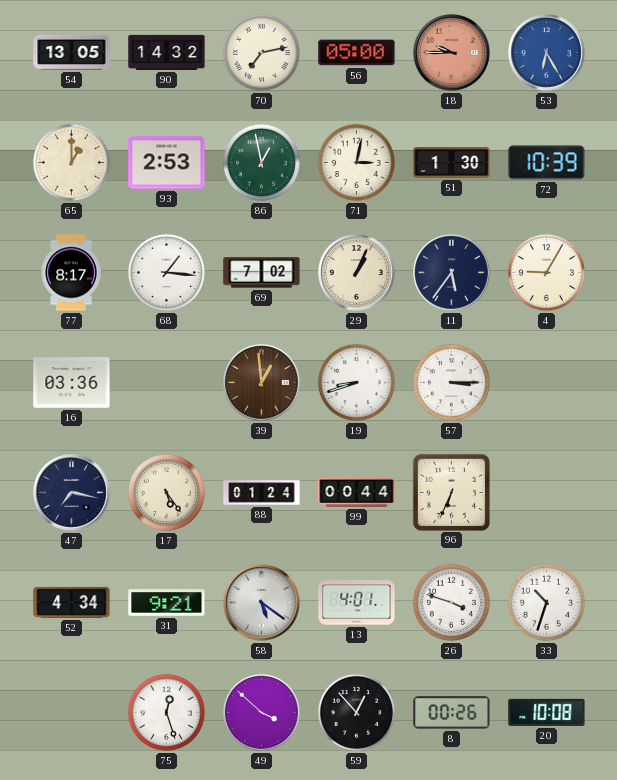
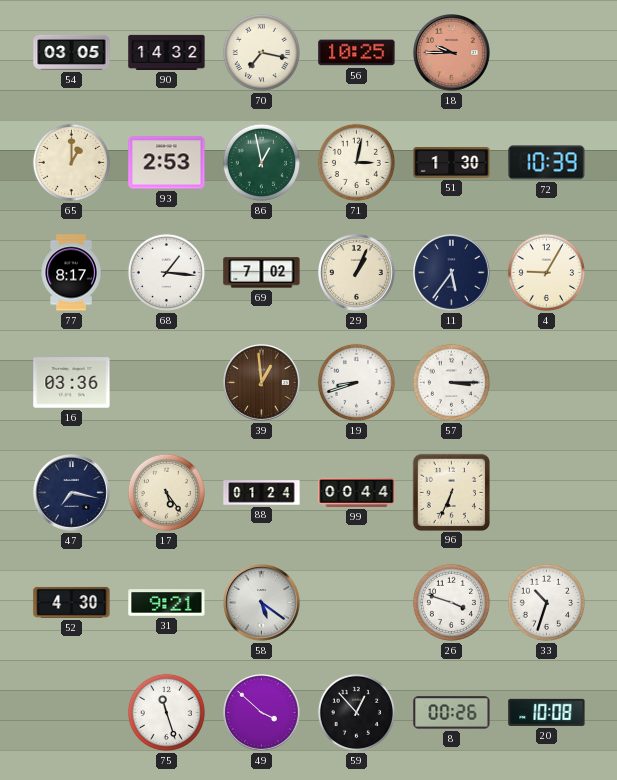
54: 13:05 -> 03:05 (72, 52)
70: 7:13 -> 7:17 (261, 52)
56: 05:00 -> 10:25 (357, 53)
53: 6:25 -> none (547, 53)
52: 4:34 -> 4:30 (72, 602)
13: 4:01 -> none (357, 603)
75: 12:27 -> 11:27 (166, 712)
